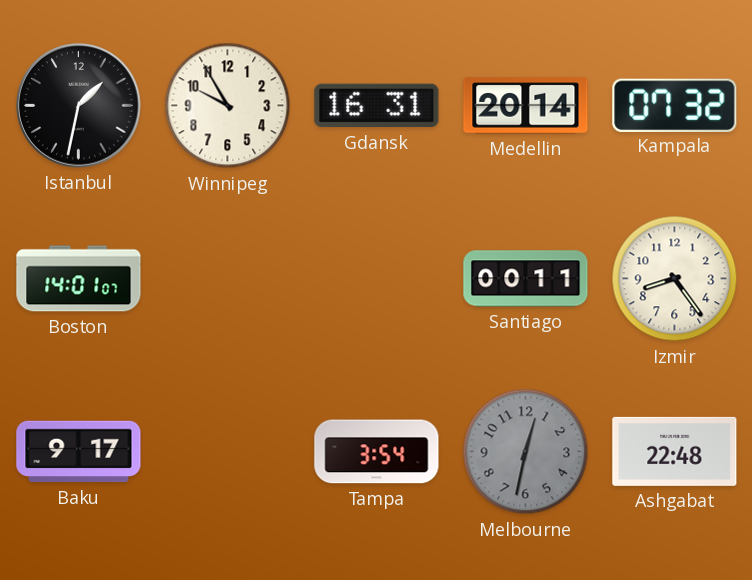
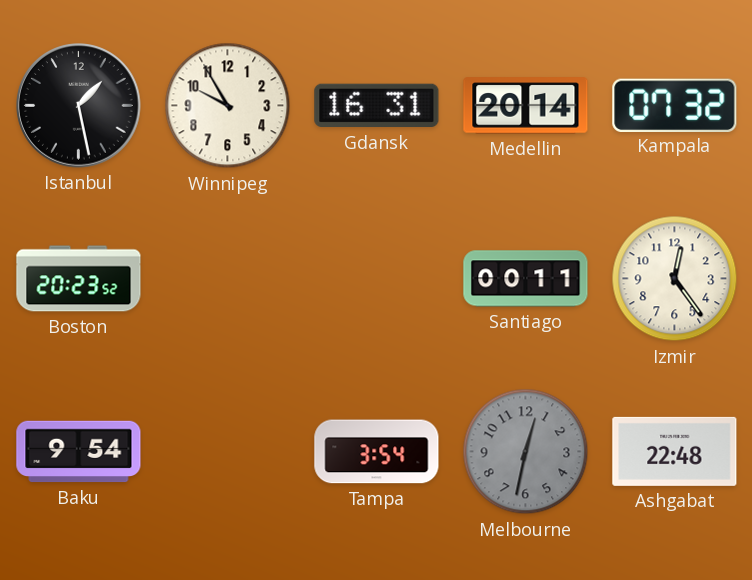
Istanbul: 1:32 -> 1:28 (79, 106)
Boston: 14:01 -> 20:23 (79, 279)
Izmir: 8:24 -> 12:24 (675, 279)
Baku: 9:17 -> 9:54 (79, 452)
